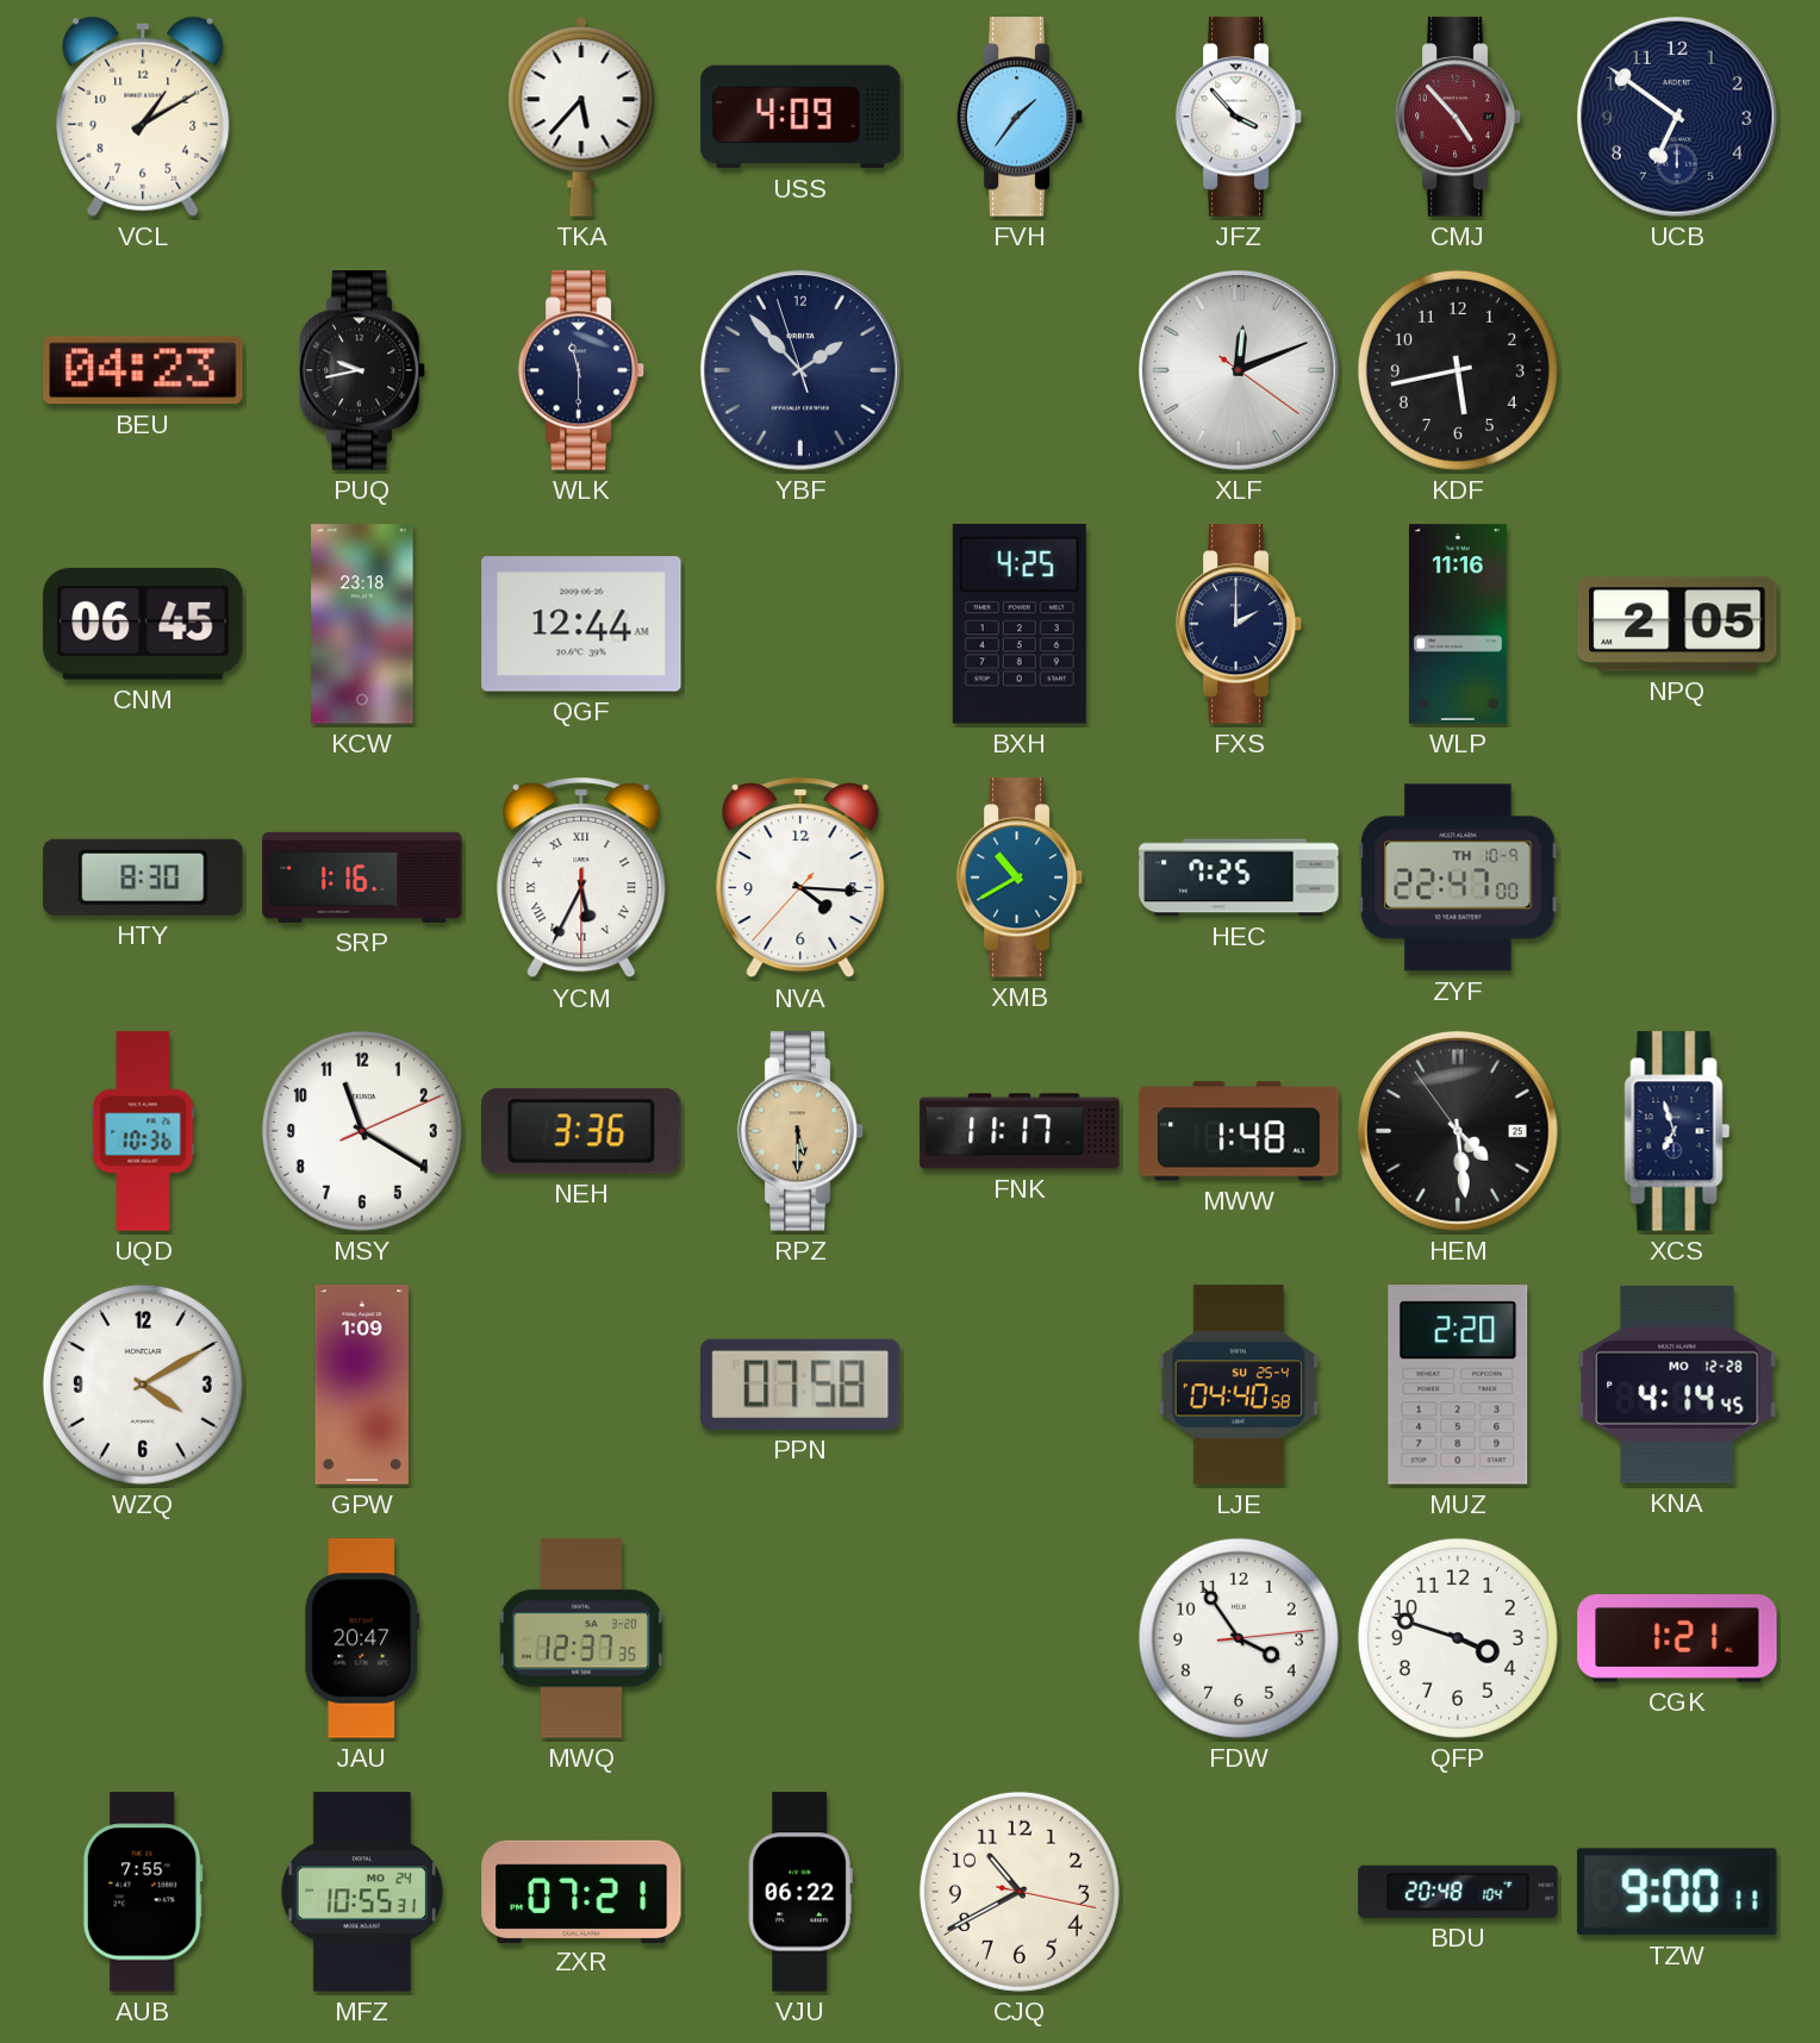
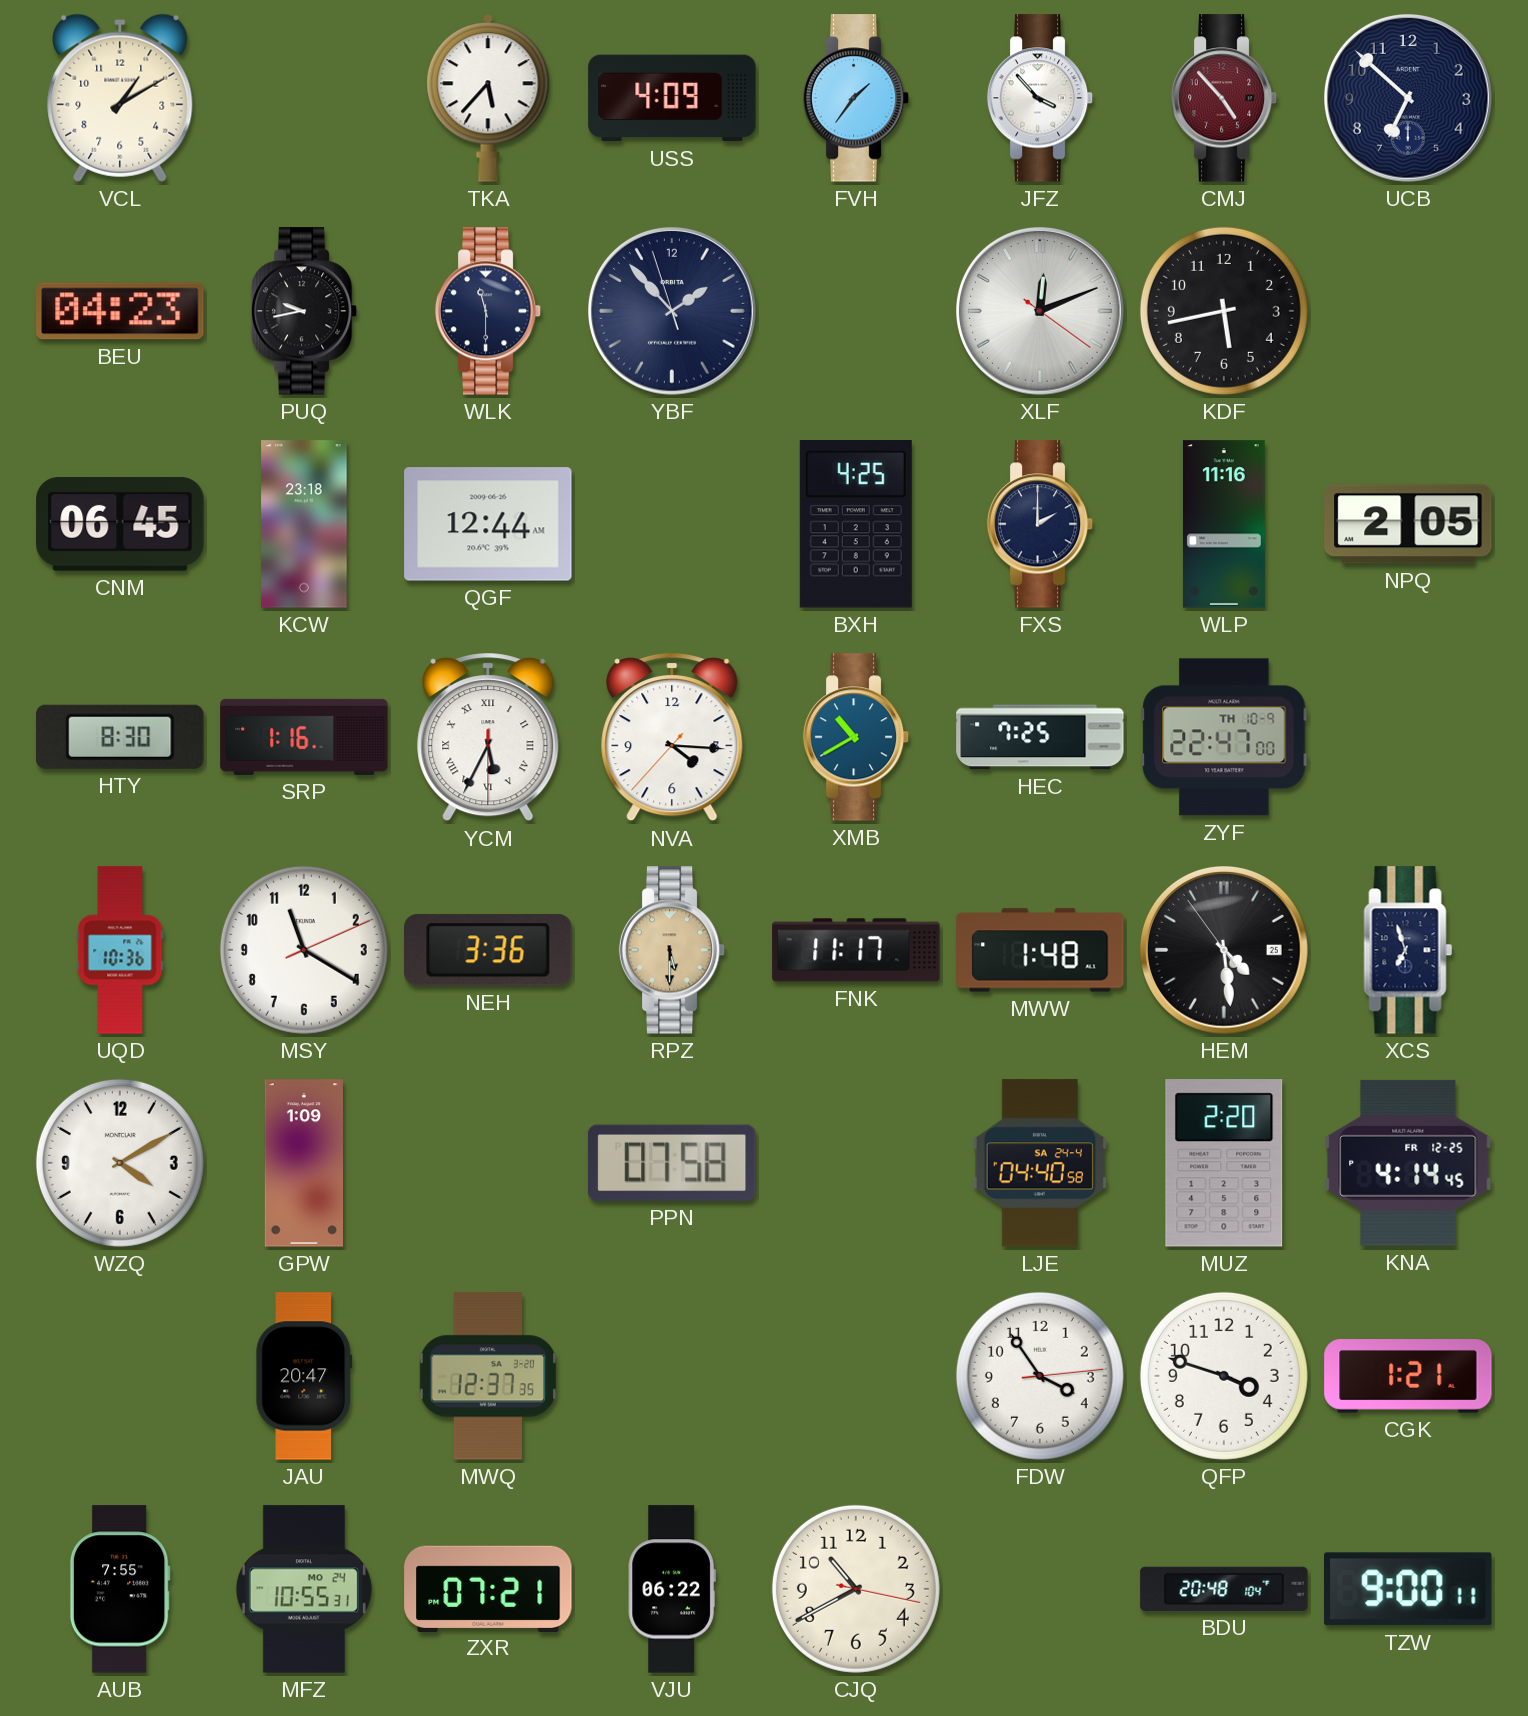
UCB: 6:51 -> 6:52 (1409, 99)
LJE date: SU 25-4 -> SA 24-4 (1040, 1163)
KNA date: MO 12-28 -> FR 12-25 (1408, 1163)
